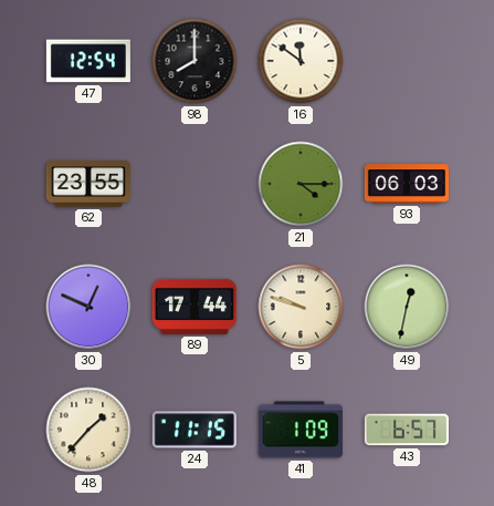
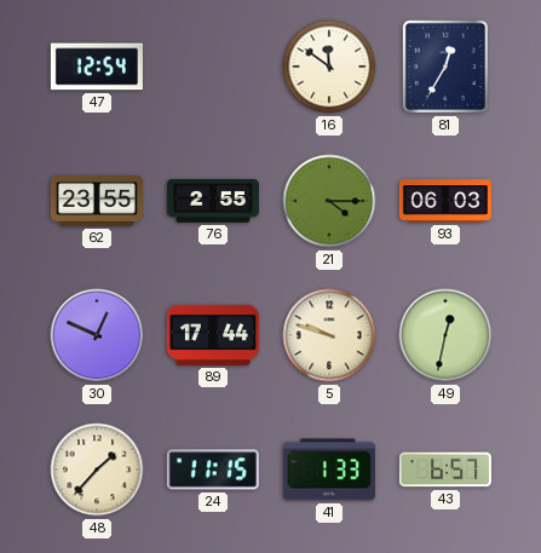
98: 8:00 -> none (195, 61)
81: none -> 12:35 (445, 67)
76: none -> 2:55 (213, 201)
41: 1:09 -> 1:33 (329, 470)
